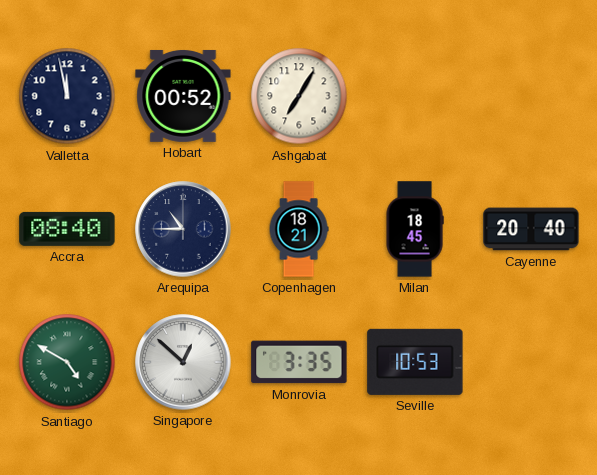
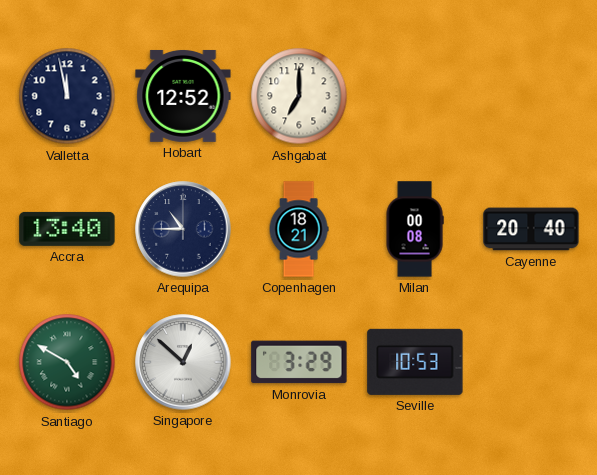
Hobart: 00:52 -> 12:52 (183, 96)
Ashgabat: 7:05 -> 7:00 (299, 96)
Accra: 08:40 -> 13:40 (67, 229)
Milan: 18:45 -> 00:08 (415, 229)
Monrovia: 3:35 -> 3:29 (299, 362)
